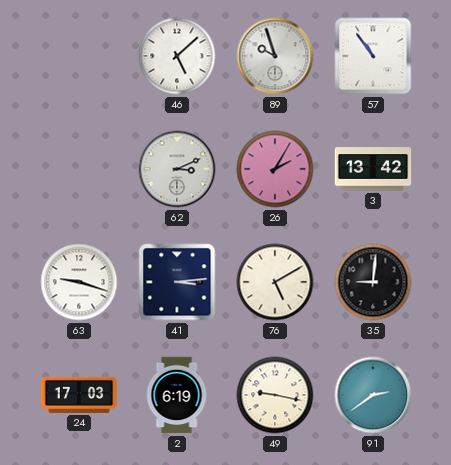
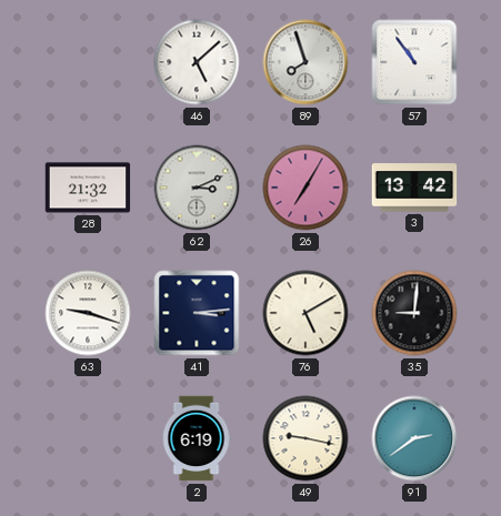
89: 9:57 -> 7:57 (305, 62)
28: none -> 21:32 (88, 188)
26: 2:05 -> 7:05 (305, 188)
24: 17:03 -> none (79, 395)
